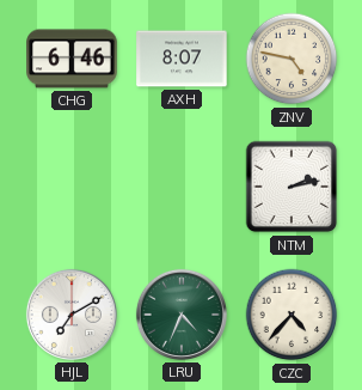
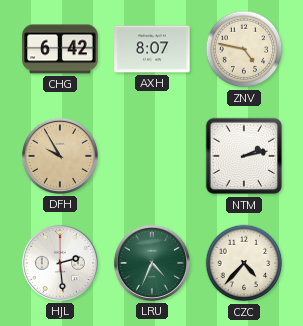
CHG: 6:46 -> 6:42 (60, 49)
DFH: none -> 9:55 (60, 156)
HJL: 7:10 -> 2:29 (60, 263)
